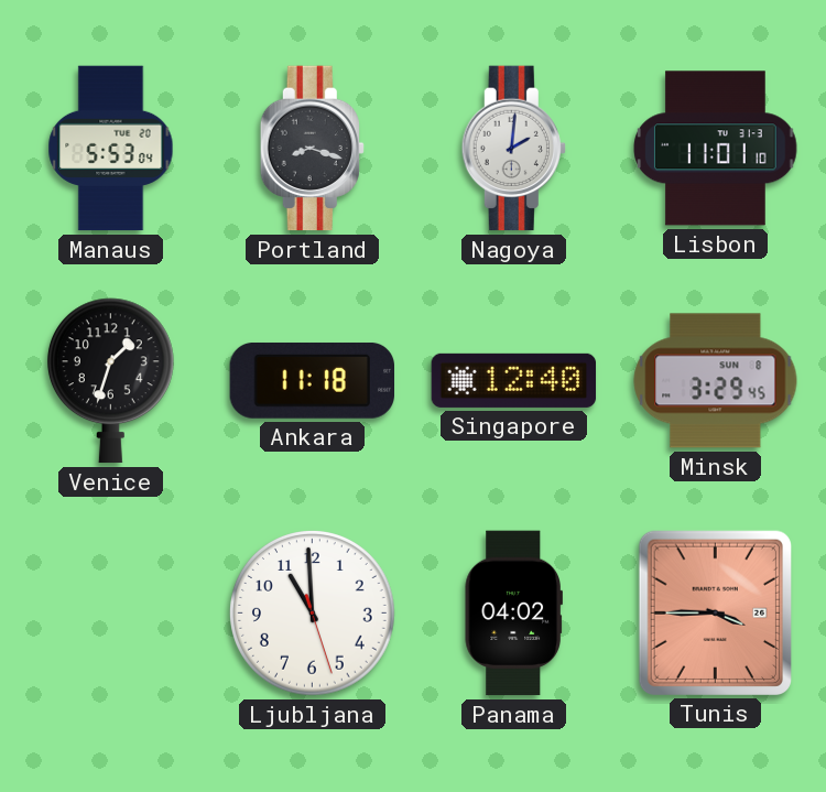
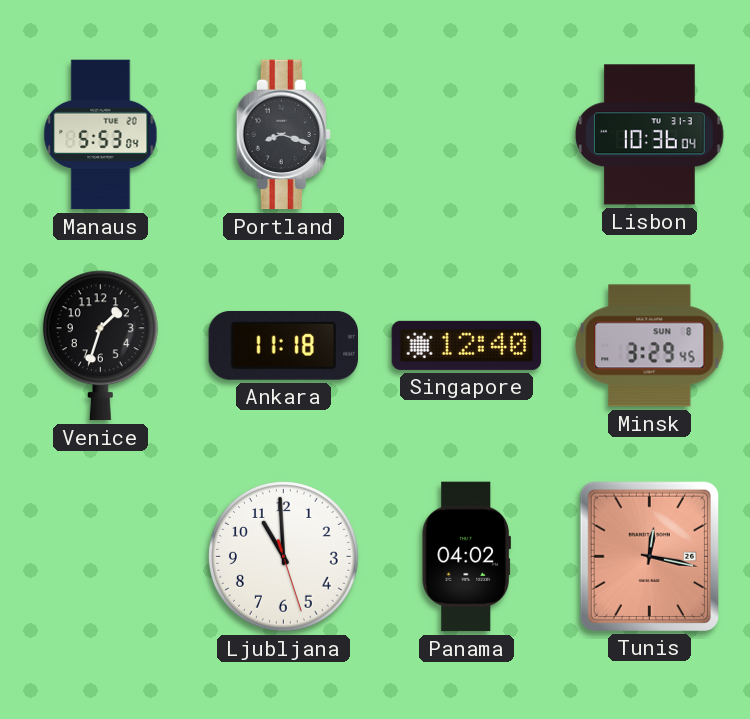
Nagoya: 2:01 -> none (513, 149)
Lisbon: 11:01 -> 10:36 (650, 135)
Tunis: 3:45 -> 12:17 (649, 556)
